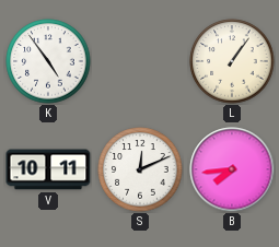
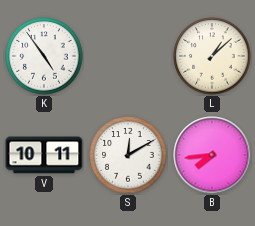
L: 1:06 -> 1:08 (212, 56)
S: 12:11 -> 12:10 (128, 155)
